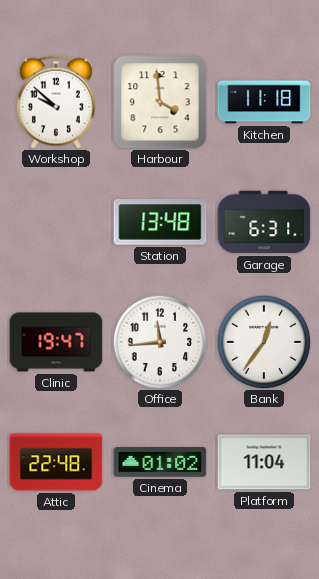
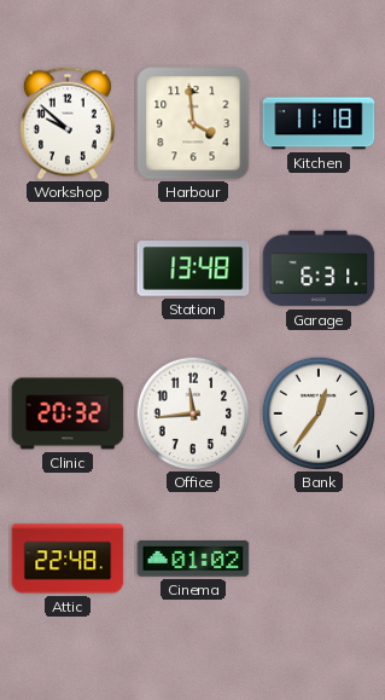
Clinic: 19:47 -> 20:32 (68, 413)
Platform: 11:04 -> none (264, 462)
